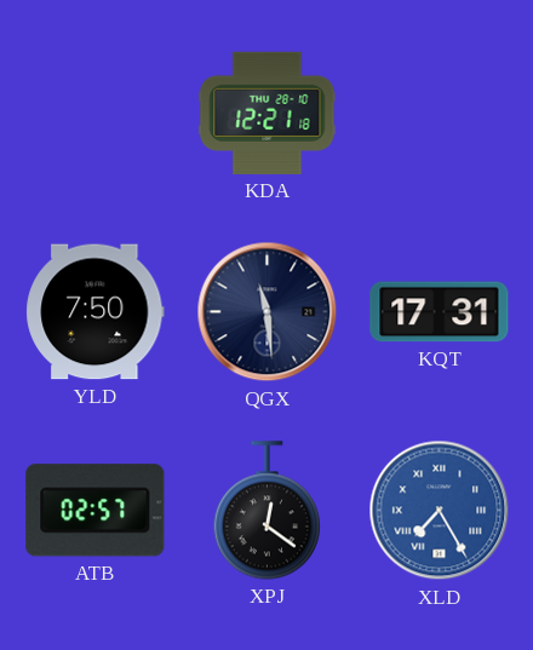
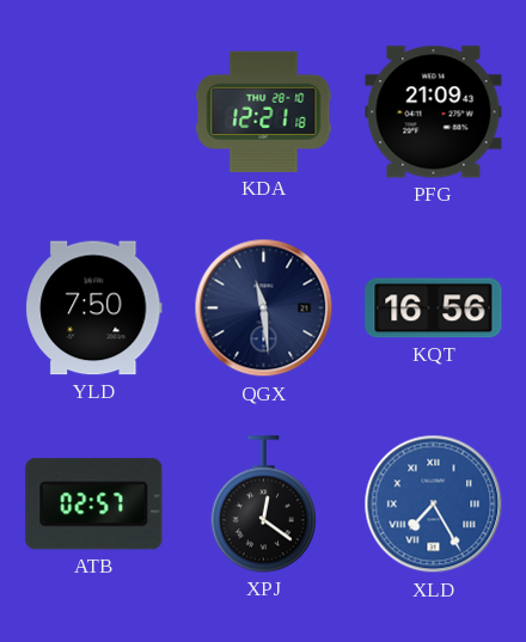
PFG: none -> 21:09 (434, 112)
KQT: 17:31 -> 16:56 (434, 308)
